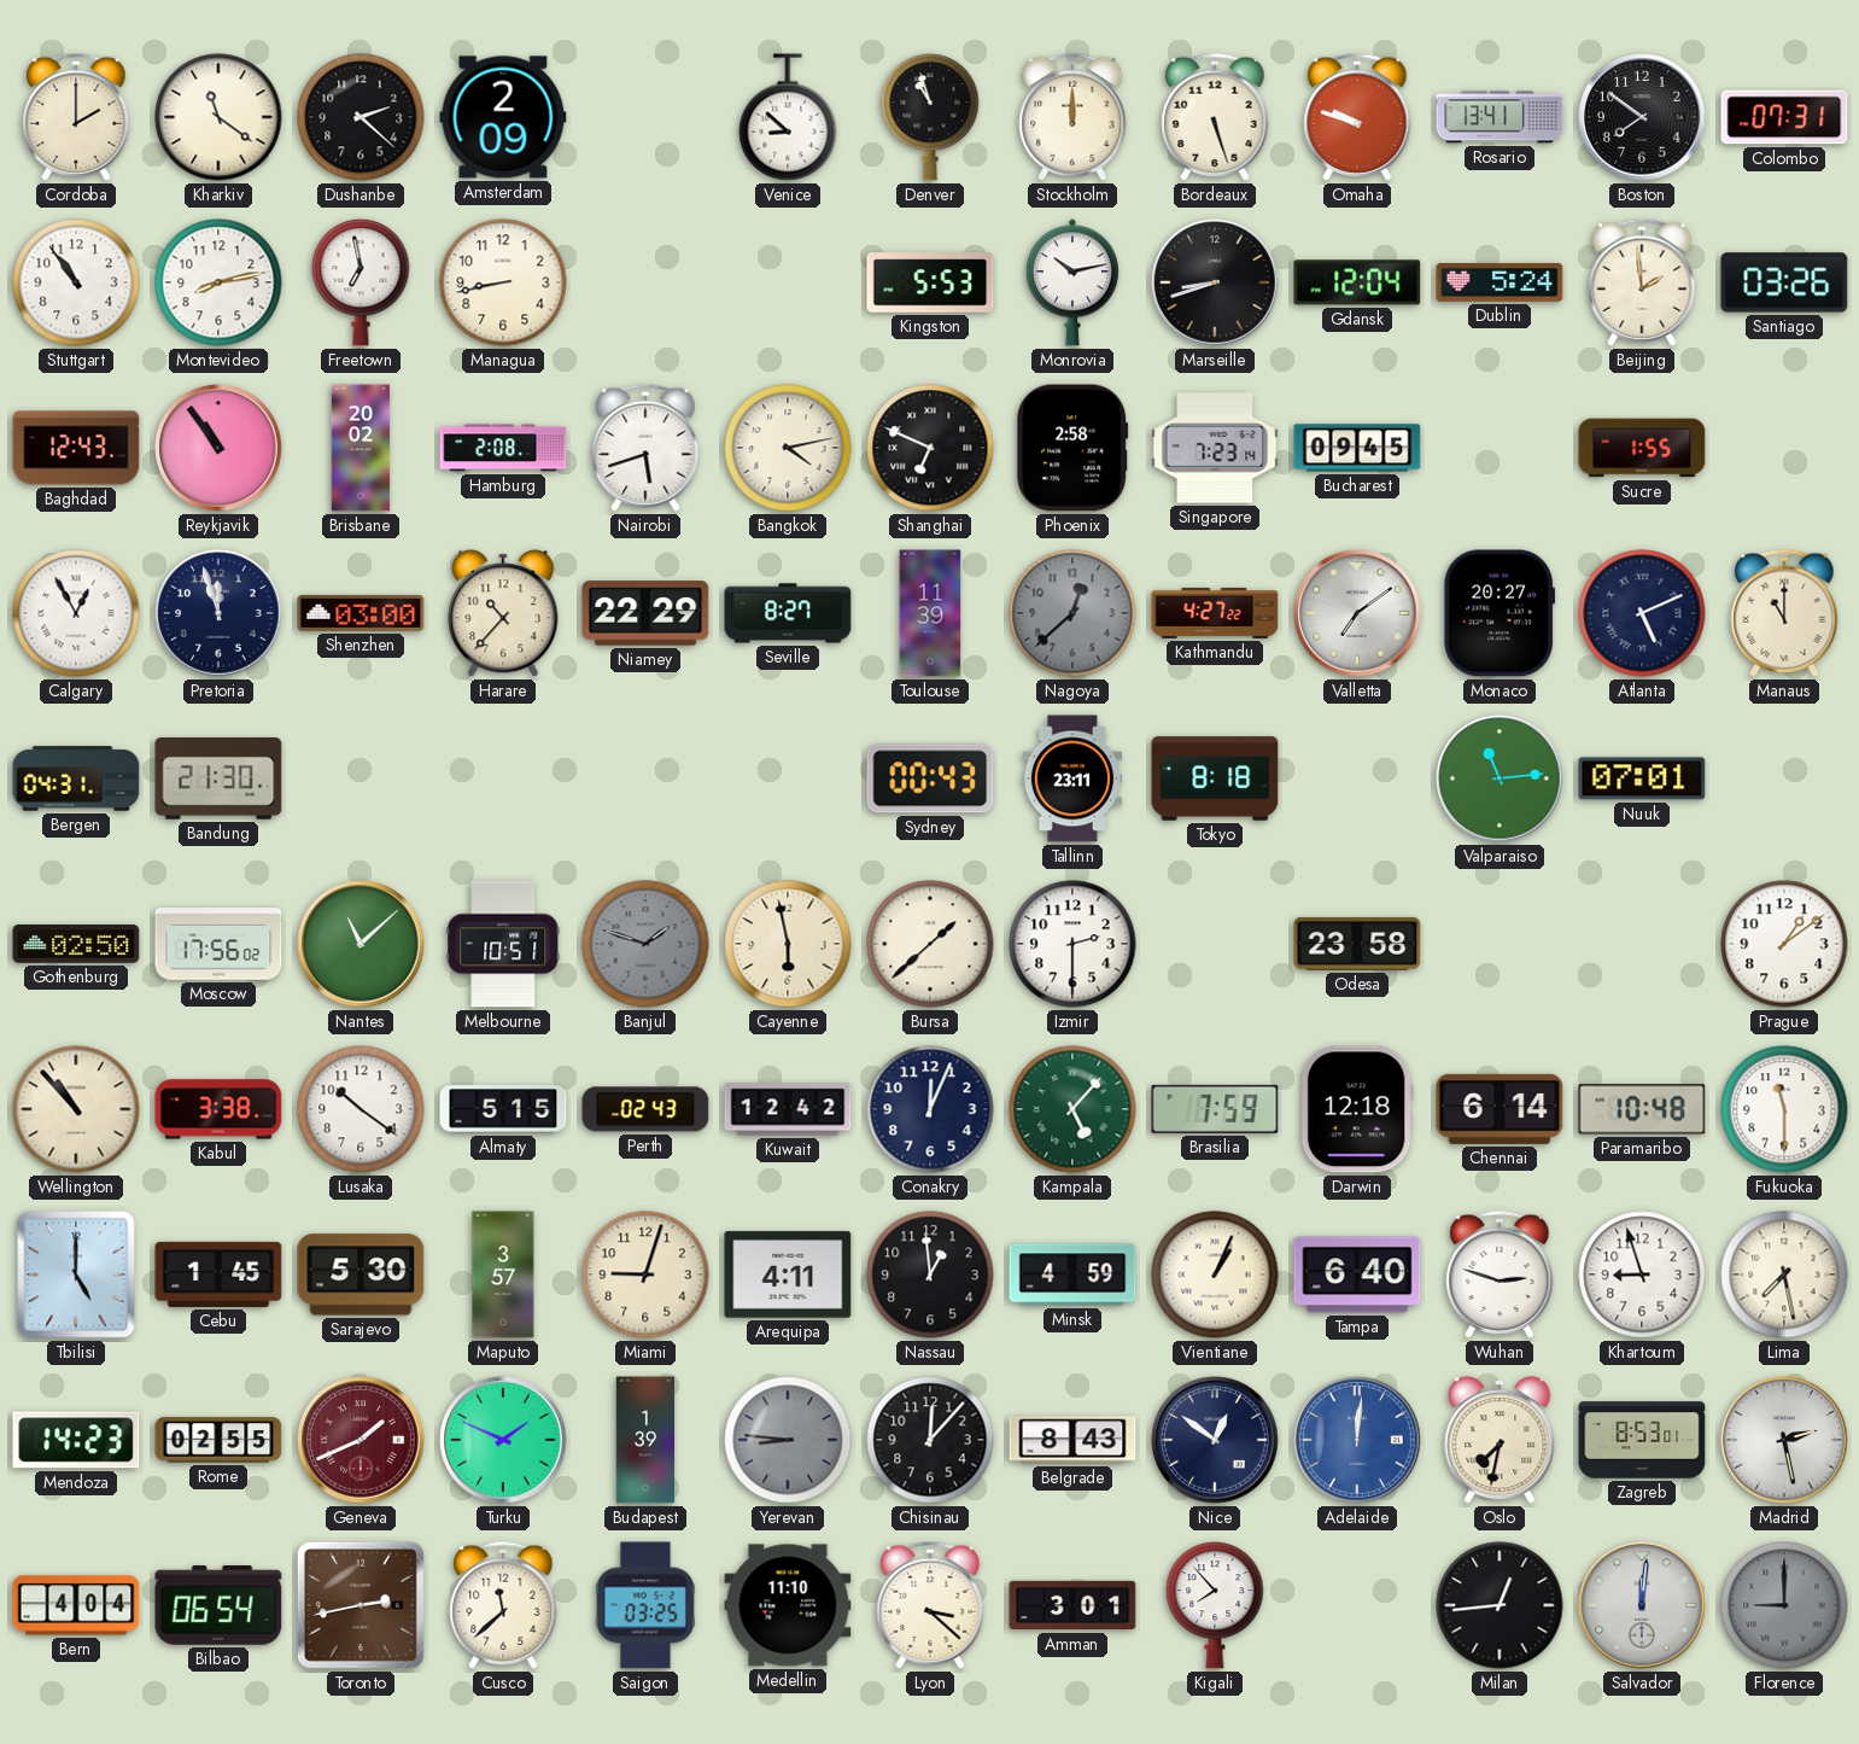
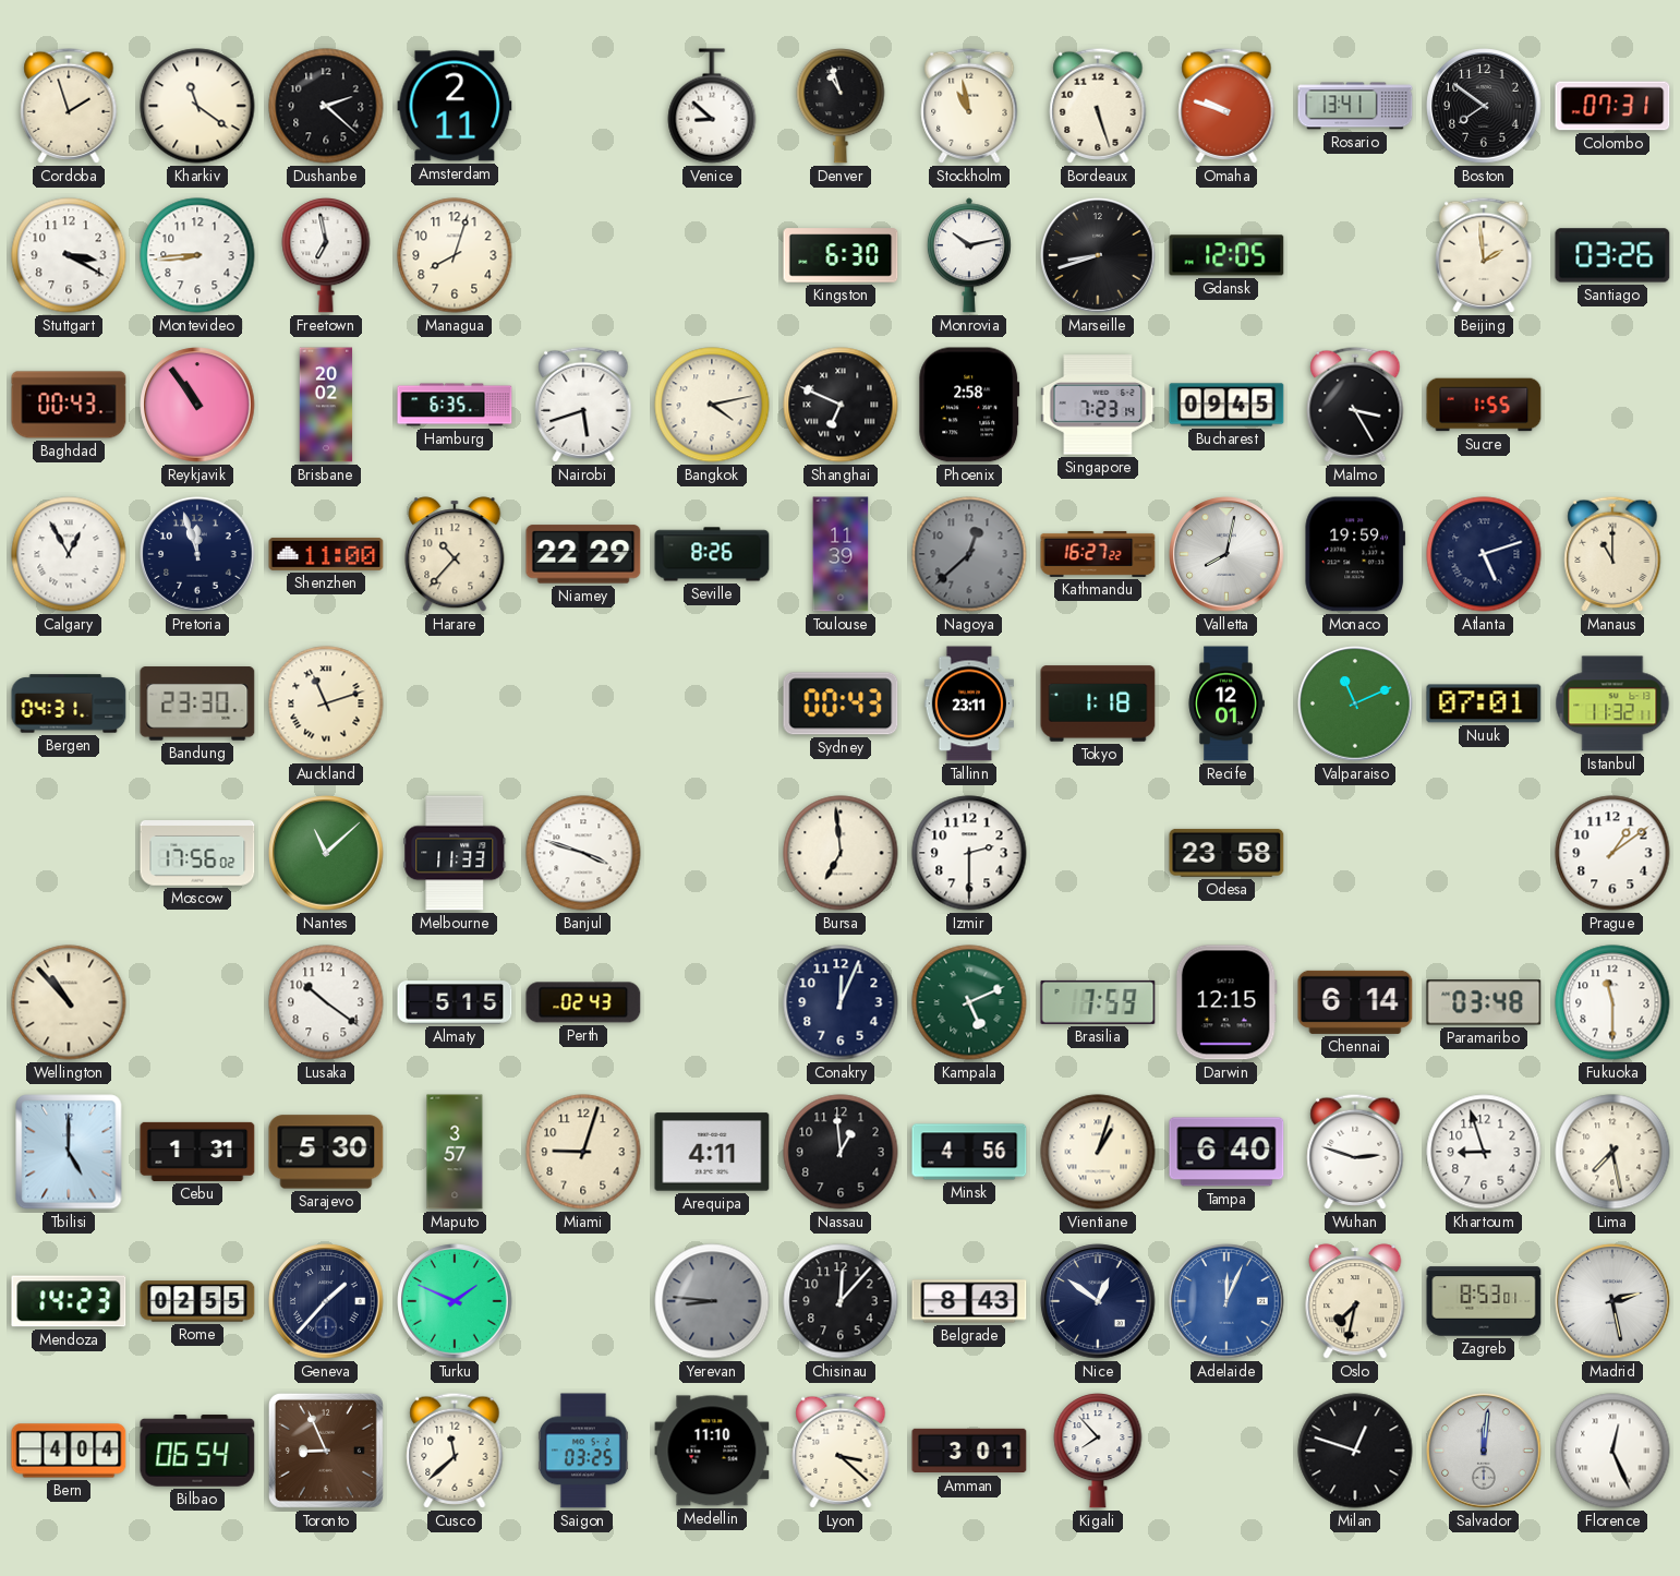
Cordoba: 2:00 -> 1:57 (69, 106)
Amsterdam: 2:09 -> 2:11 (455, 106)
Stockholm: 12:00 -> 10:58 (969, 106)
Stuttgart: 10:54 -> 3:20 (69, 255)
Montevideo: 8:13 -> 8:44 (197, 255)
Managua: 8:43 -> 8:03 (455, 255)
Kingston: 5:53 -> 6:30 (841, 255)
Gdansk: 12:04 -> 12:05 (1226, 255)
Dublin: 5:24 -> none (1500, 282)
Baghdad: 12:43 -> 00:43 (69, 405)
Hamburg: 2:08 -> 6:35 (455, 405)
Malmo: none -> 3:25 (1355, 405)
Shenzhen: 03:00 -> 11:00 (326, 554)
Seville: 8:27 -> 8:26 (712, 554)
Kathmandu: 4:27 -> 16:27 (1098, 554)
Valletta: 7:09 -> 8:02 (1226, 554)
Monaco: 20:27 -> 19:59 (1355, 554)
Atlanta: 5:11 -> 5:12 (1484, 554)
Bandung: 21:30 -> 23:30 (197, 703)
Auckland: none -> 11:12 (326, 703)
Tokyo: 8:18 -> 1:18 (1098, 703)
Recife: none -> 12:01 (1226, 703)
Valparaiso: 11:14 -> 11:11 (1355, 703)
Istanbul: none -> 11:32 (1612, 703)
Gothenburg: 02:50 -> none (76, 945)
Melbourne: 10:51 -> 11:33 (455, 853)
Banjul: 1:48 -> 3:48 (583, 853)
Banjul dial: grey -> white (583, 853)
Cayenne: 5:58 -> none (788, 944)
Bursa: 1:38 -> 6:59 (841, 853)
Kabul: 3:38 -> none (218, 1109)
Kuwait: 12:42 -> none (788, 1109)
Kampala: 5:07 -> 5:11 (969, 1002)
Darwin: 12:18 -> 12:15 (1226, 1002)
Paramaribo: 10:48 -> 03:48 (1484, 1002)
Cebu: 1:45 -> 1:31 (197, 1152)
Minsk: 4:59 -> 4:56 (969, 1152)
Vientiane: 1:04 -> 1:03 (1098, 1152)
Geneva: 1:41 -> 1:37 (326, 1301)
Geneva dial: burgundy -> navy (326, 1301)
Budapest: 1:39 -> none (645, 1440)
Adelaide: 12:01 -> 12:04 (1226, 1301)
Toronto: 2:43 -> 8:56 (326, 1451)
Milan: 12:44 -> 12:48 (1355, 1451)
Florence: 9:00 -> 12:26 (1612, 1451)
Florence dial: grey -> white (1612, 1451)
